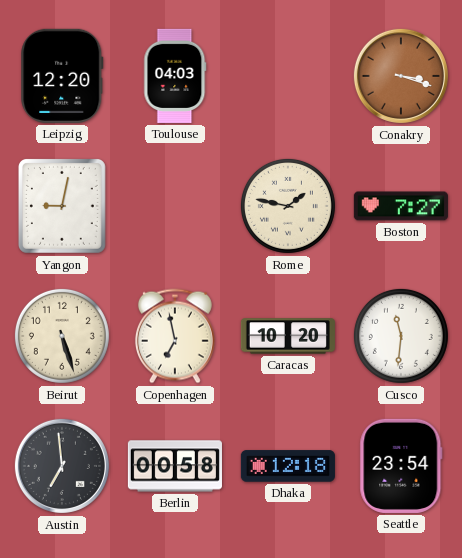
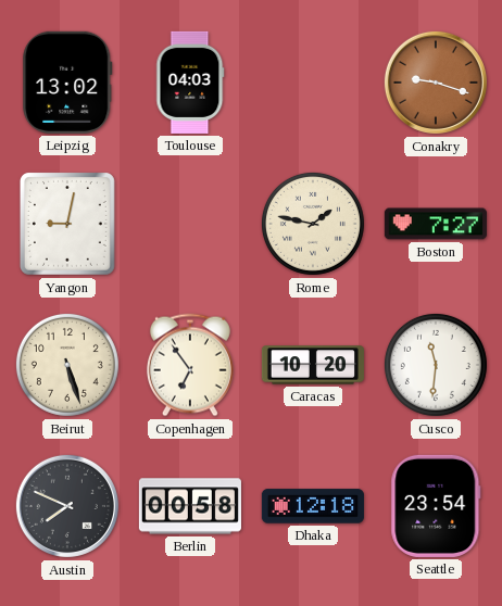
Leipzig: 12:20 -> 13:02 (67, 83)
Conakry: 3:18 -> 9:18 (436, 83)
Copenhagen: 6:58 -> 6:54 (190, 365)
Austin: 6:59 -> 7:49 (67, 506)
